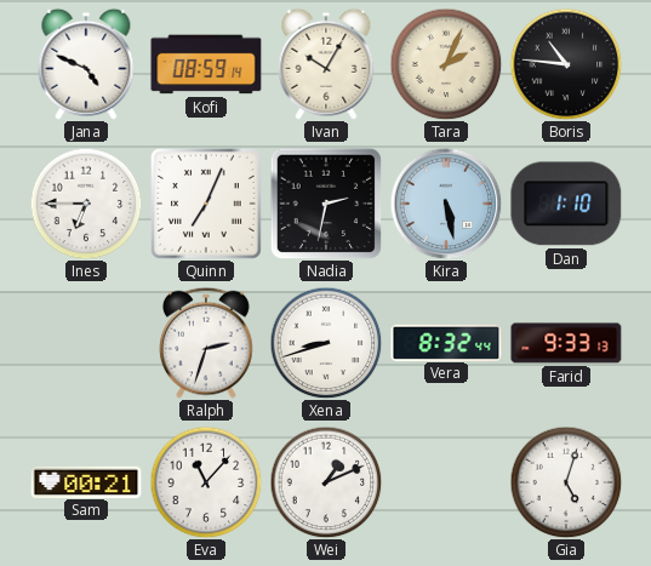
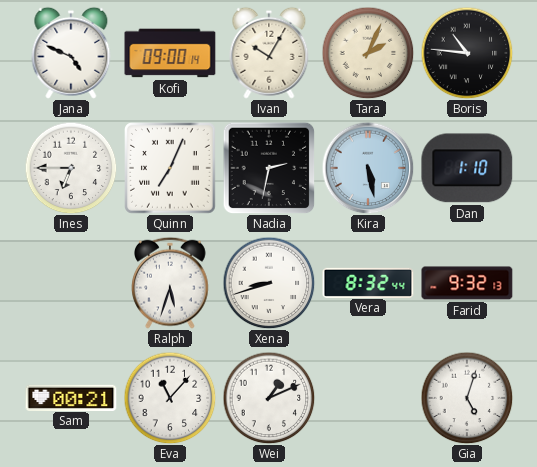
Kofi: 08:59 -> 09:00 (170, 53)
Ralph: 2:33 -> 5:33 (171, 283)
Farid: 9:33 -> 9:32 (467, 283)
